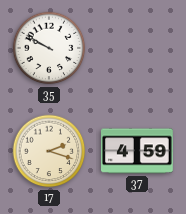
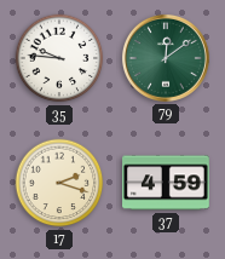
35: 9:50 -> 9:46 (59, 58)
79: none -> 12:09 (166, 58)
